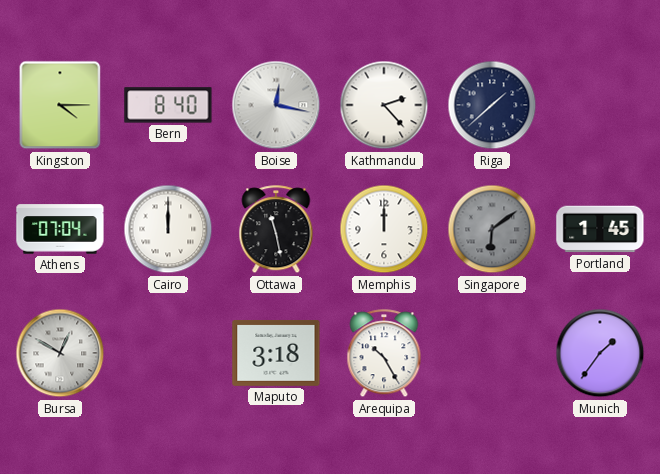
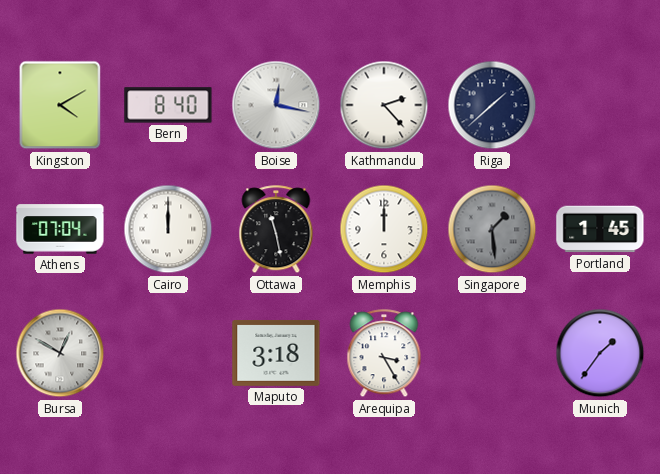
Kingston: 4:15 -> 4:10 (60, 105)
Singapore: 6:09 -> 1:29 (492, 229)
Arequipa: 10:25 -> 3:25 (384, 354)
